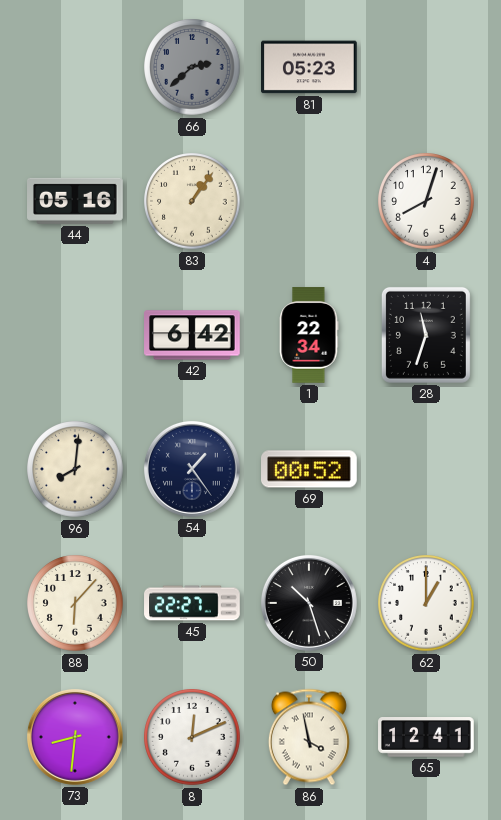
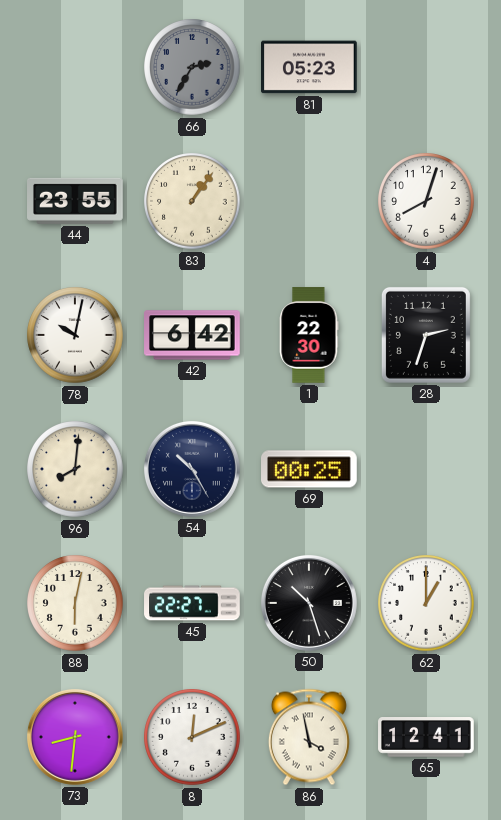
66: 2:38 -> 2:35 (192, 67)
44: 05:16 -> 23:55 (76, 201)
78: none -> 10:02 (75, 335)
1: 22:34 -> 22:30 (309, 335)
28: 11:33 -> 2:33 (426, 335)
54: 1:24 -> 10:25 (192, 469)
69: 00:52 -> 00:25 (310, 469)
88: 6:07 -> 6:02 (75, 603)
